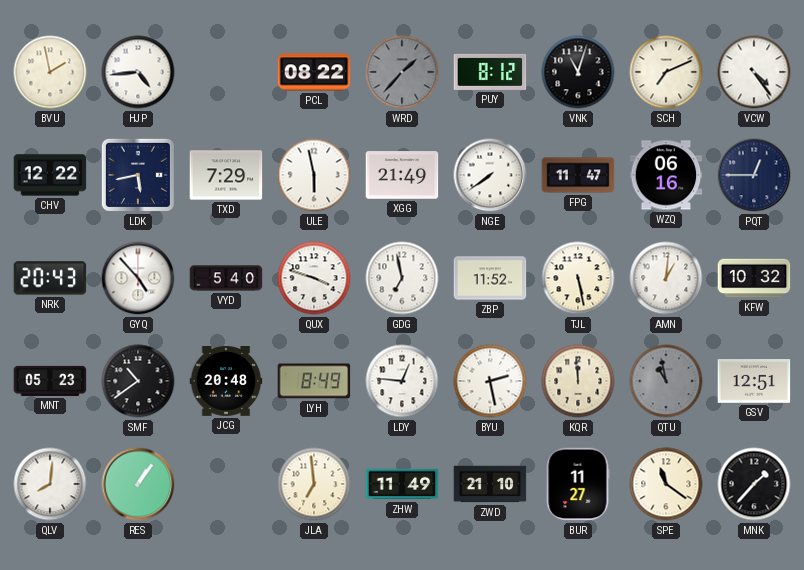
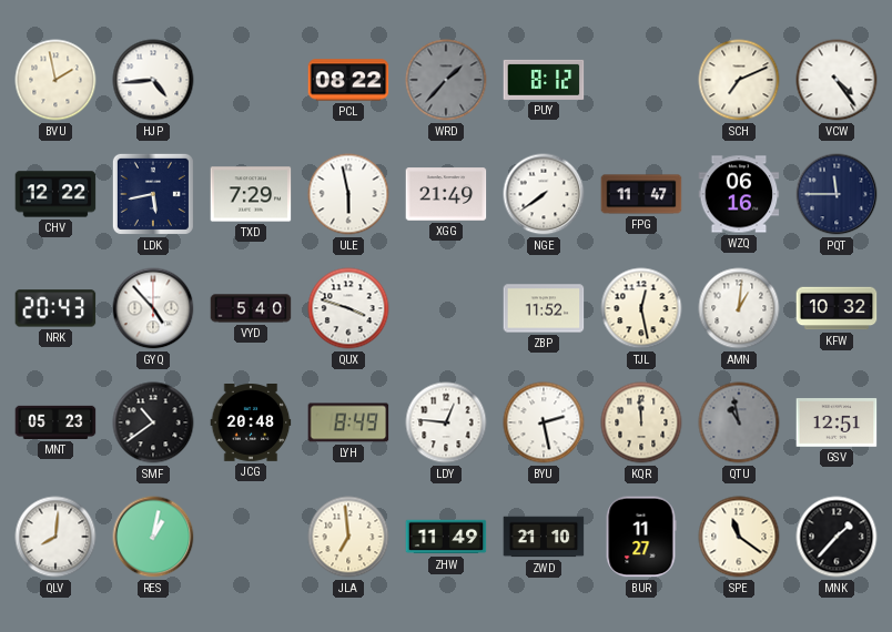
VNK: 11:03 -> none (578, 72)
PQT: 12:45 -> 11:45 (837, 194)
GDG: 6:58 -> none (402, 278)
TJL: 5:28 -> 12:28 (641, 308)
RES: 1:06 -> 1:02 (153, 537)
